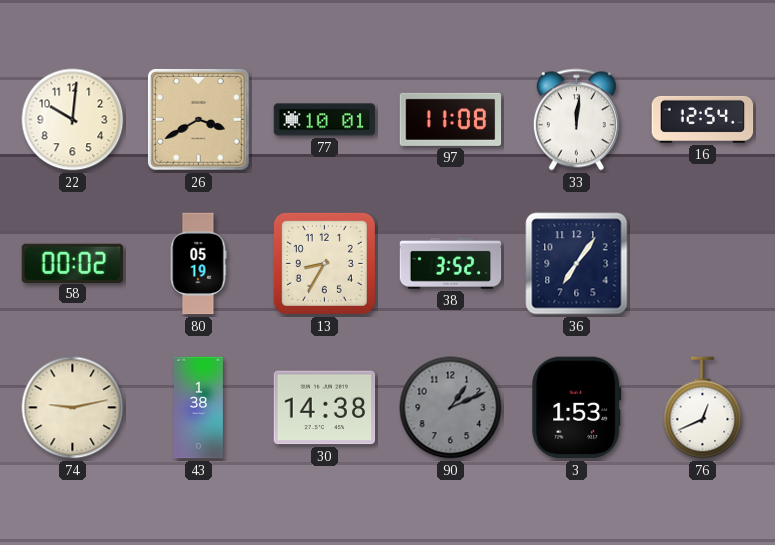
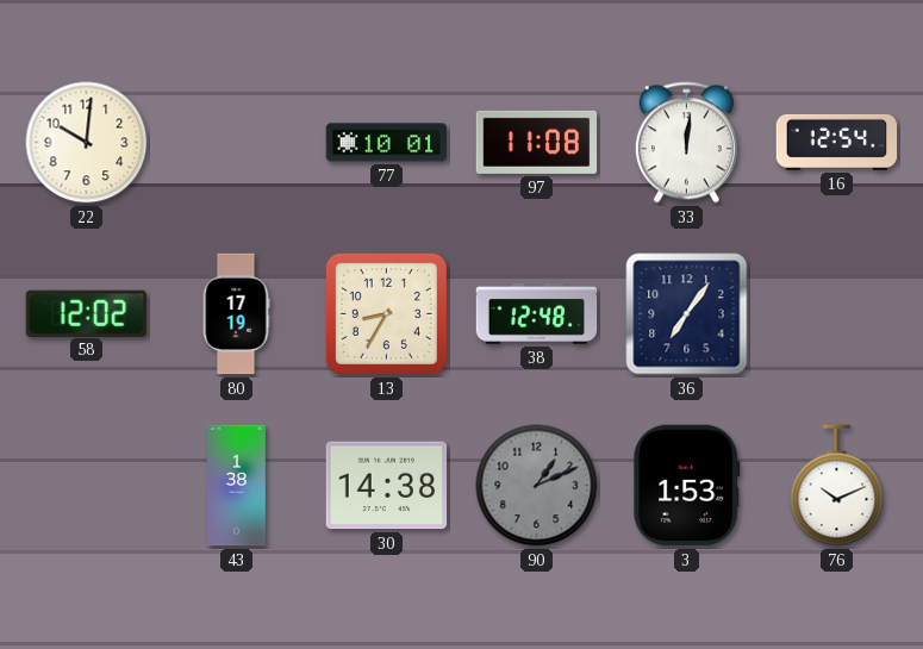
26: 3:40 -> none (198, 119)
58: 00:02 -> 12:02 (87, 313)
80: 05:19 -> 17:19 (236, 314)
38: 3:52 -> 12:48 (537, 313)
74: 9:13 -> none (73, 408)
76: 12:41 -> 10:11 (837, 486)
